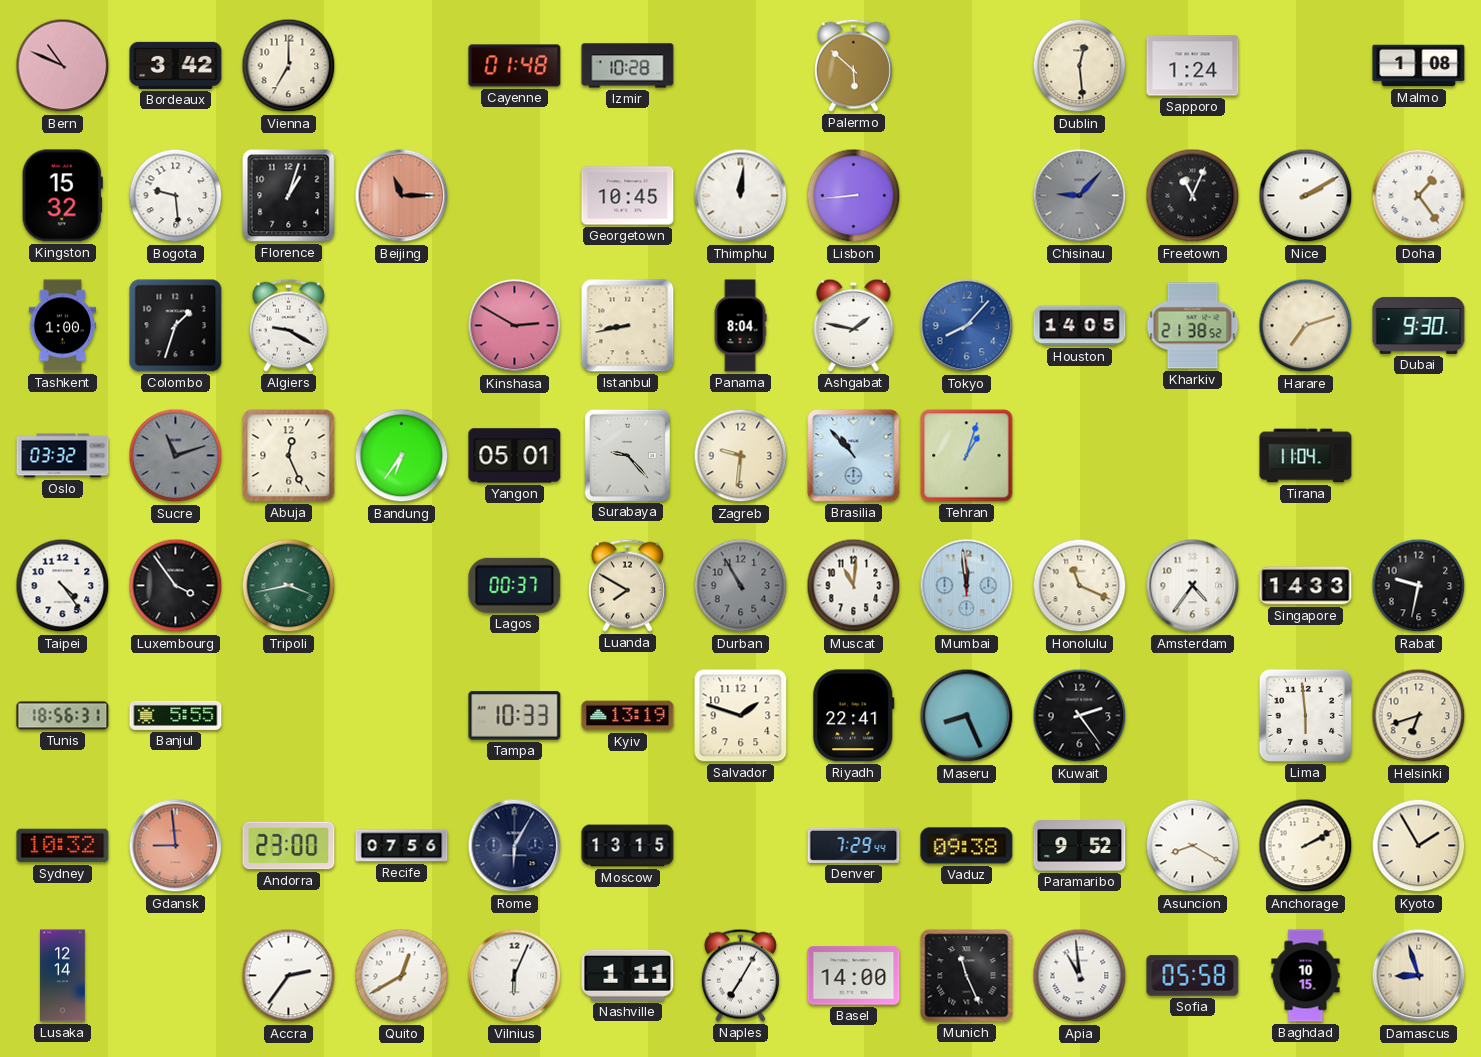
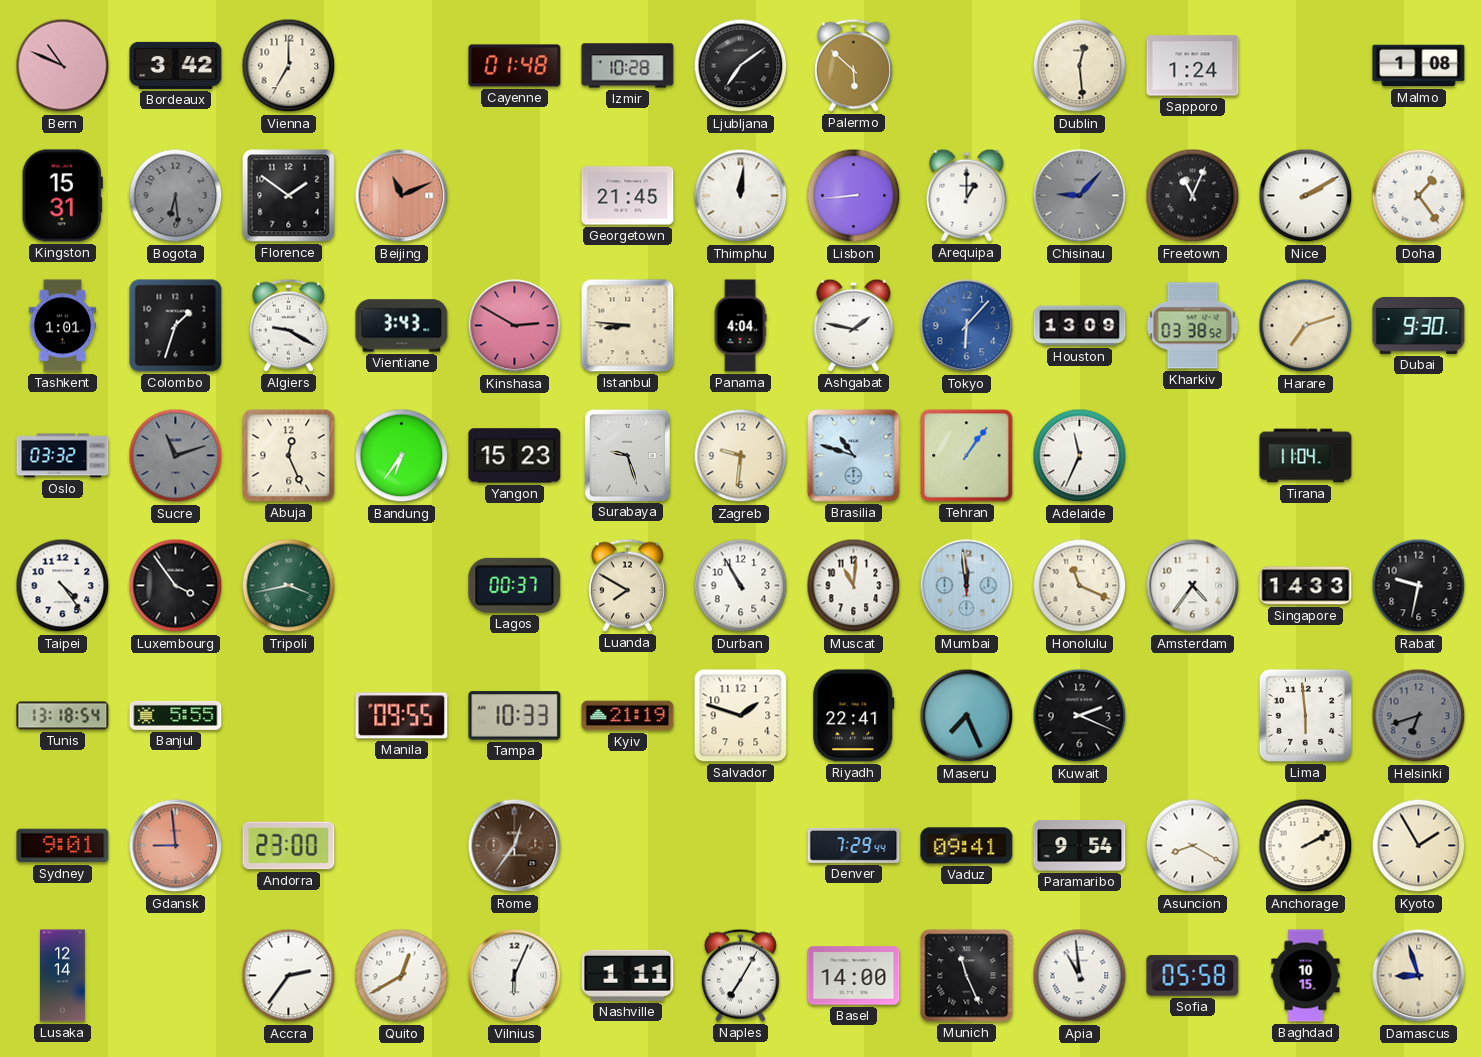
Ljubljana: none -> 7:09 (741, 66)
Kingston: 15:32 -> 15:31 (62, 196)
Bogota: 9:29 -> 6:29 (176, 196)
Bogota dial: white -> grey (176, 196)
Florence: 1:03 -> 1:51 (289, 196)
Beijing: 11:15 -> 11:11 (402, 196)
Georgetown: 10:45 -> 21:45 (628, 196)
Arequipa: none -> 1:00 (967, 195)
Tashkent: 1:00 -> 1:01 (62, 326)
Vientiane: none -> 3:43 (402, 326)
Istanbul: 8:43 -> 8:46 (628, 326)
Panama: 8:04 -> 4:04 (740, 326)
Tokyo: 8:07 -> 6:07 (967, 326)
Houston: 14:05 -> 13:09 (1080, 326)
Kharkiv: 21:38 -> 03:38 (1193, 326)
Yangon: 05:01 -> 15:23 (515, 456)
Surabaya: 9:23 -> 9:27 (627, 455)
Brasilia: 10:53 -> 10:48 (854, 456)
Tehran: 1:03 -> 1:06 (967, 456)
Adelaide: none -> 11:34 (1080, 456)
Durban dial: grey -> white (741, 586)
Tunis: 18:56 -> 13:18 (63, 716)
Manila: none -> 09:55 (402, 716)
Kyiv: 13:19 -> 21:19 (628, 716)
Maseru: 8:26 -> 7:26 (967, 716)
Kuwait: 2:24 -> 2:19 (1080, 716)
Helsinki dial: cream -> grey (1419, 716)
Sydney: 10:32 -> 9:01 (63, 846)
Recife: 07:56 -> none (402, 846)
Rome: 6:05 -> 12:36 (515, 846)
Rome dial: navy -> brown (515, 846)
Moscow: 13:15 -> none (628, 846)
Vaduz: 09:38 -> 09:41 (967, 846)
Paramaribo: 9:52 -> 9:54 (1080, 846)
